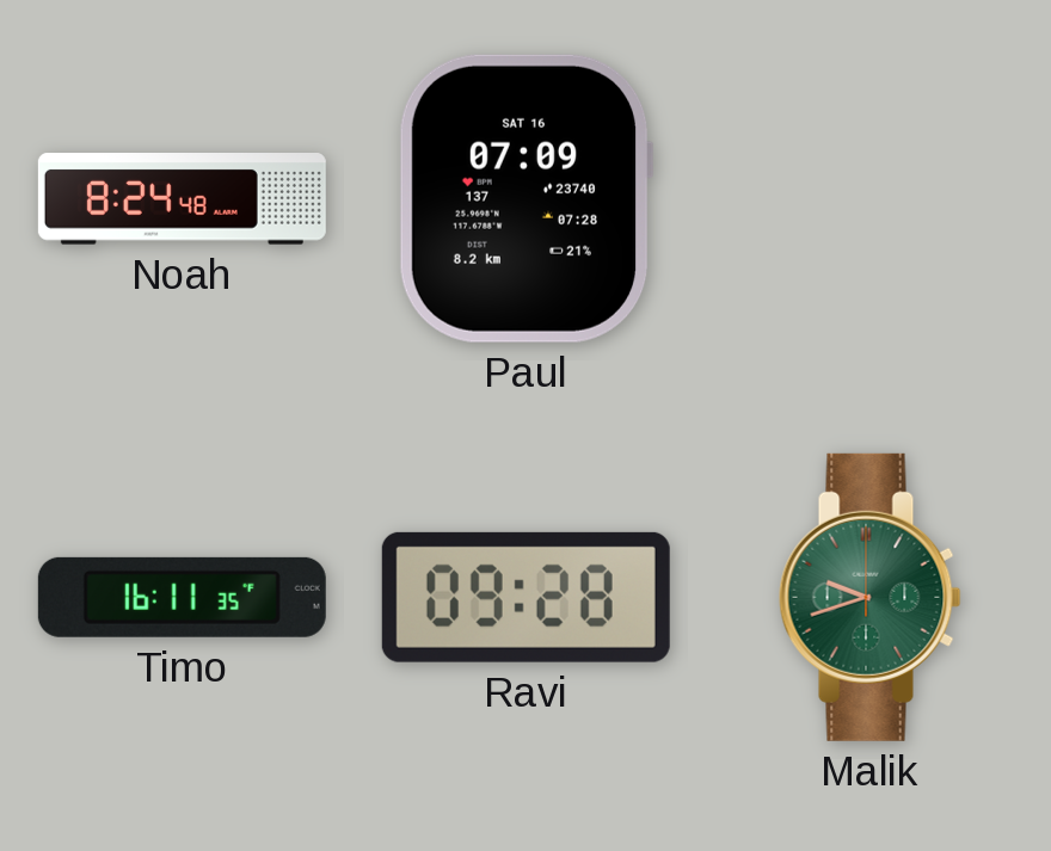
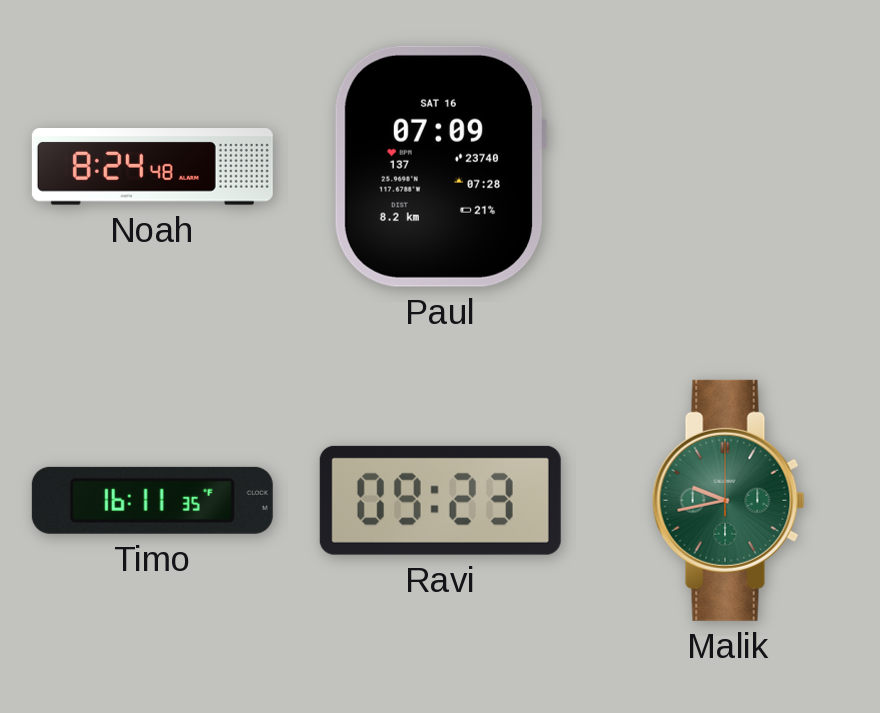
Ravi: 09:28 -> 09:23 (440, 500)
Malik: 9:42 -> 9:43 (729, 500)
